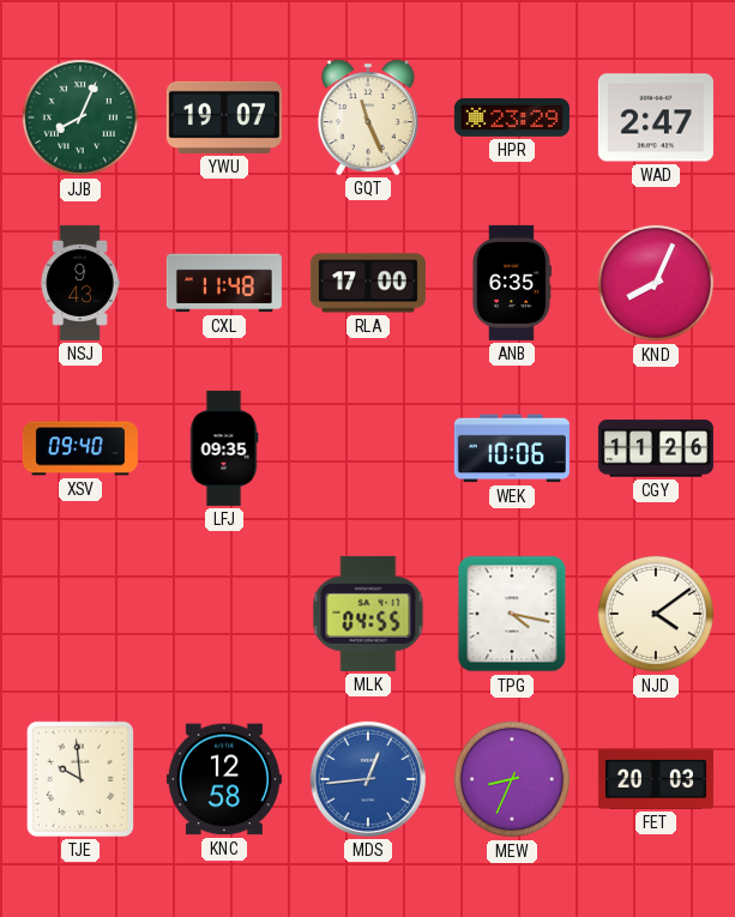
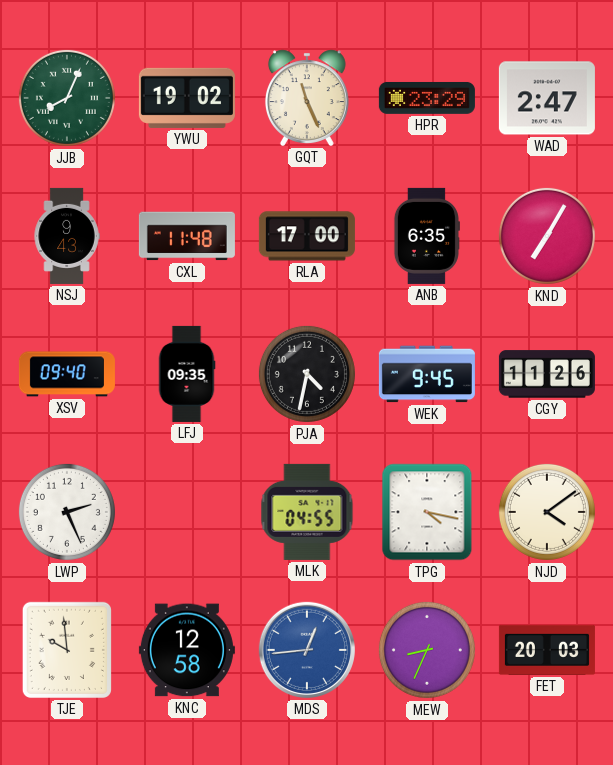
YWU: 19:07 -> 19:02 (187, 98)
KND: 8:04 -> 7:05 (547, 236)
PJA: none -> 4:32 (307, 374)
WEK: 10:06 -> 9:45 (427, 374)
LWP: none -> 2:26 (67, 512)
